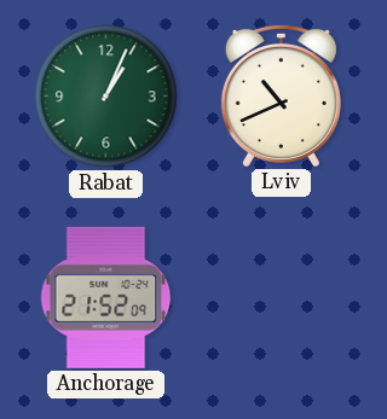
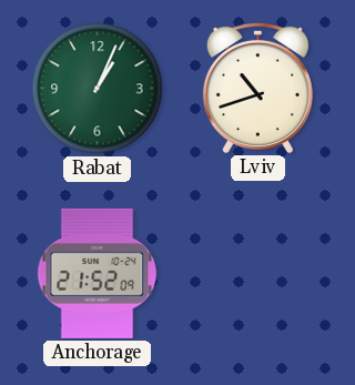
Lviv: 10:41 -> 10:42 (257, 88)
